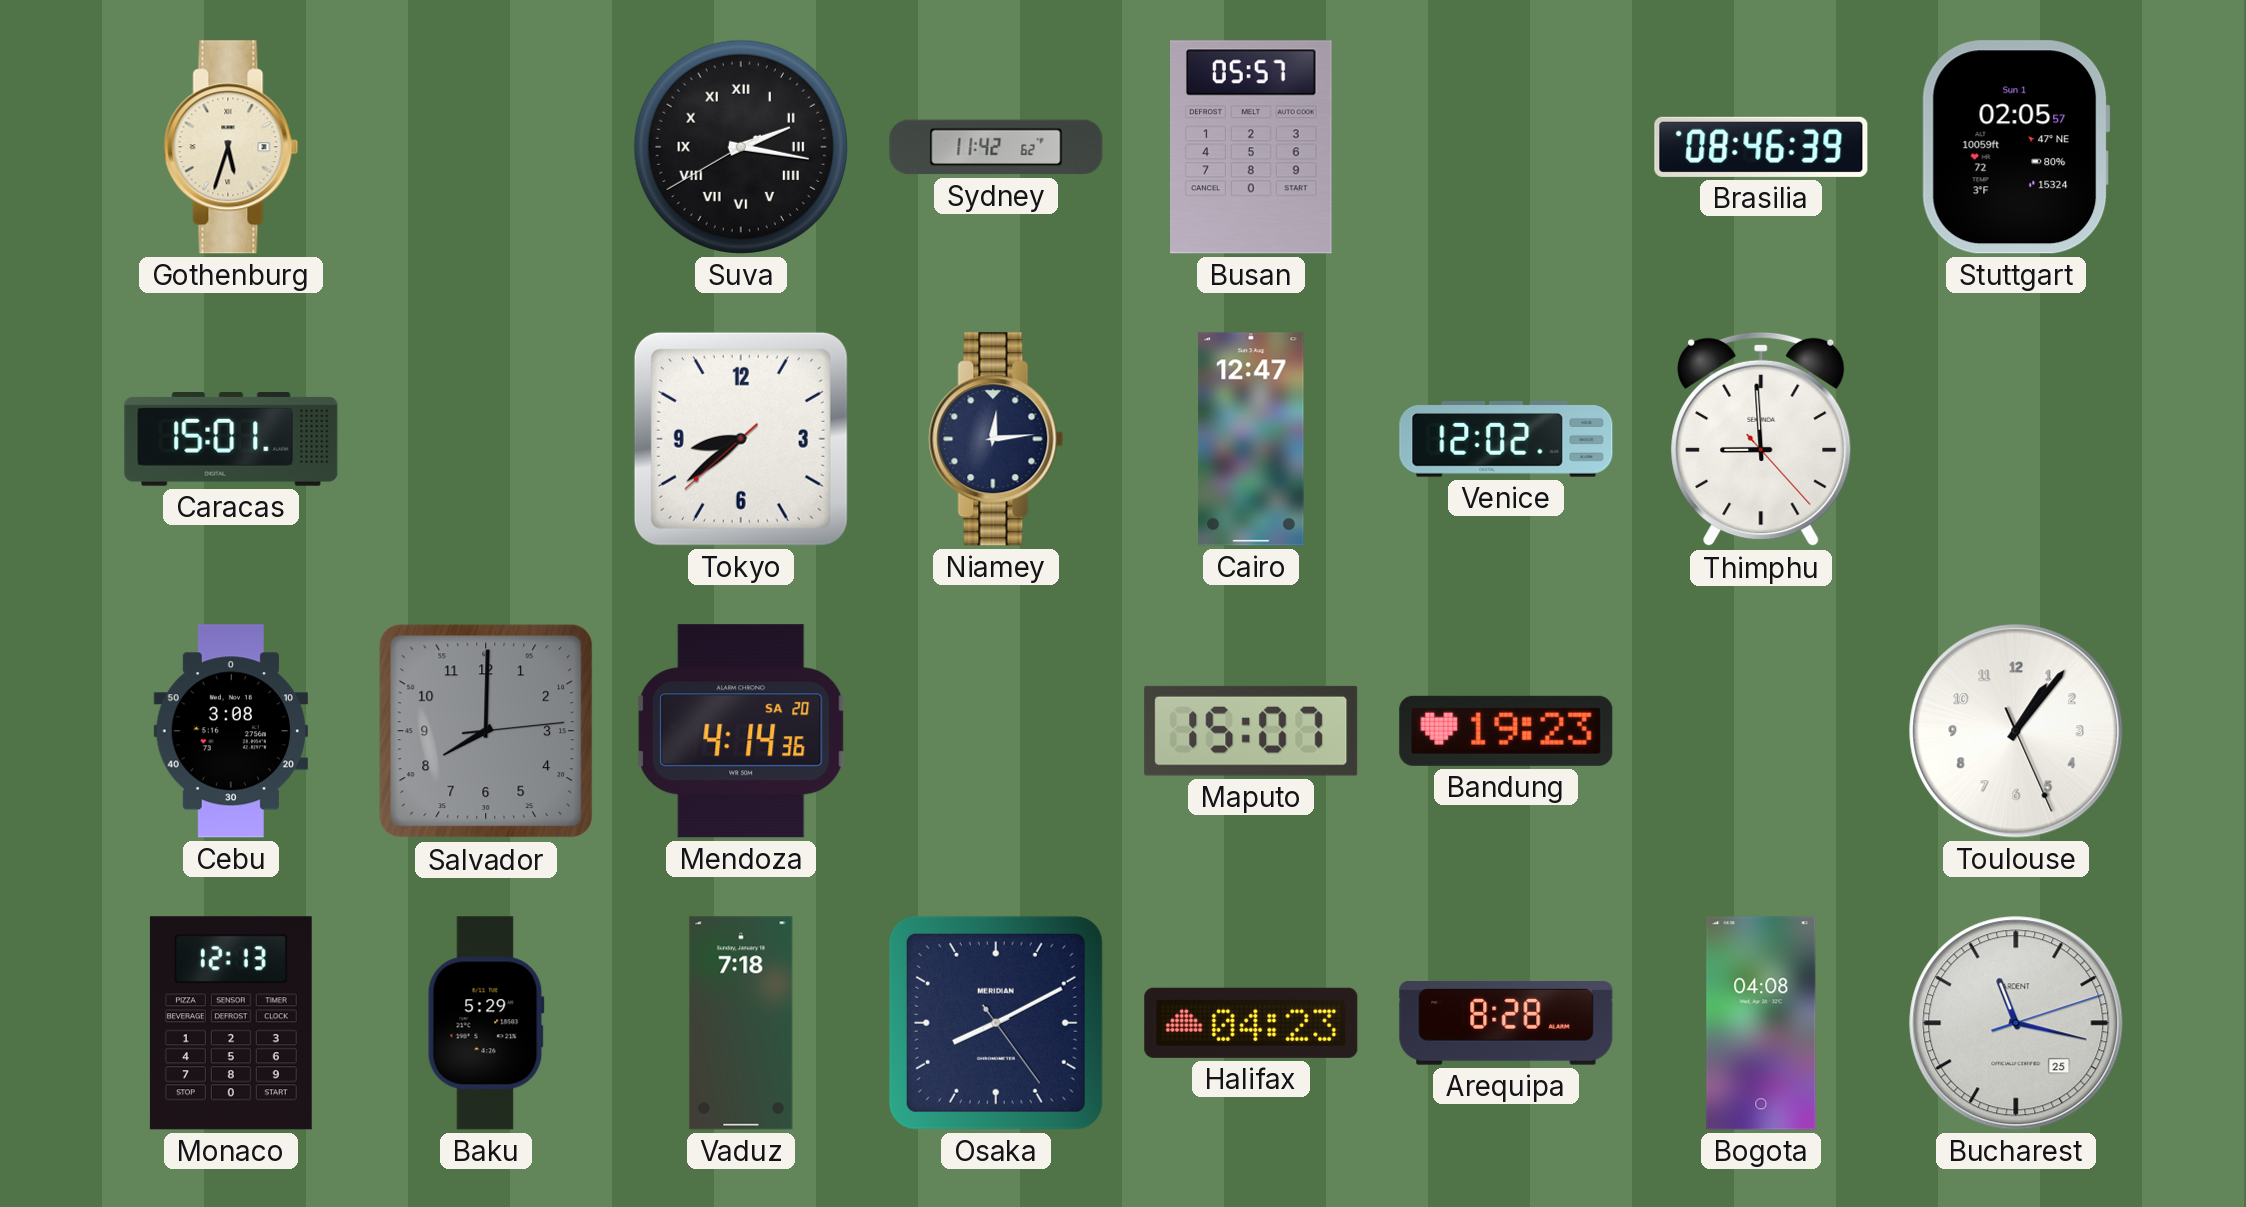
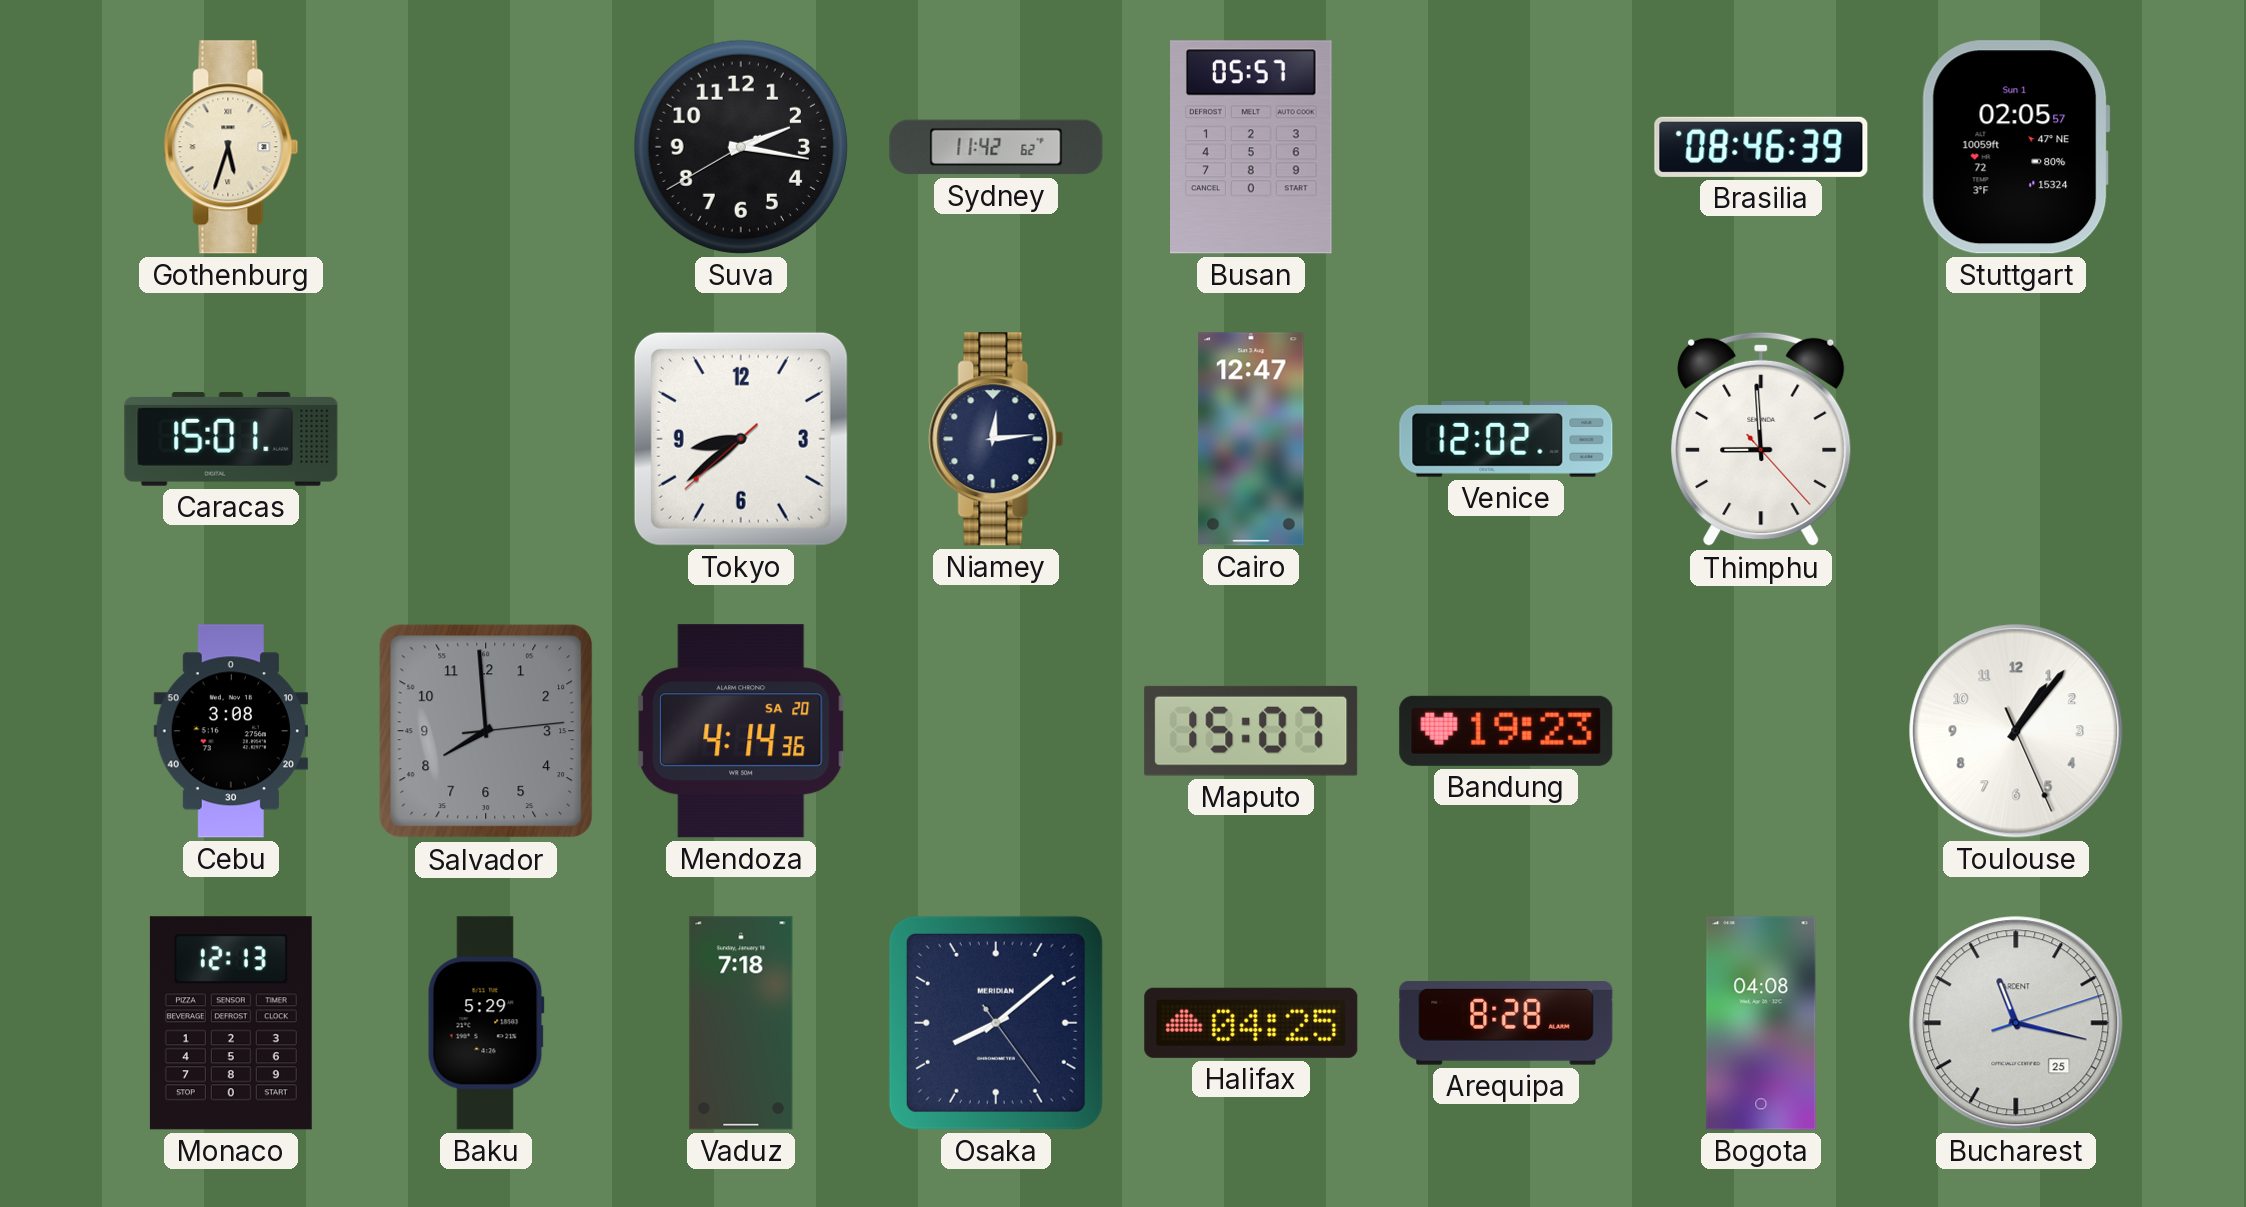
Suva numerals: Roman -> Arabic (741, 147)
Salvador: 8:00 -> 7:59 (486, 731)
Osaka: 8:10 -> 8:08 (996, 1023)
Halifax: 04:23 -> 04:25 (1251, 1023)
